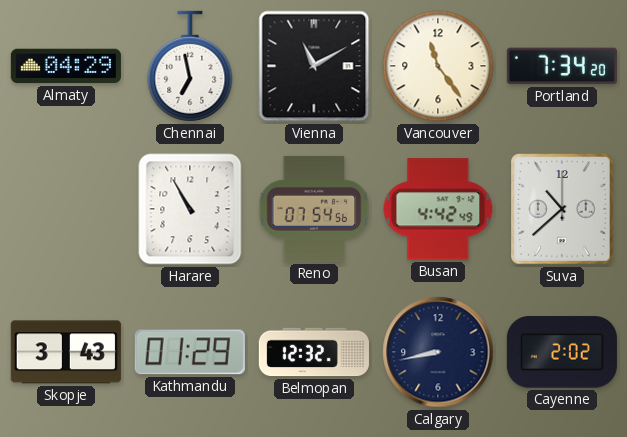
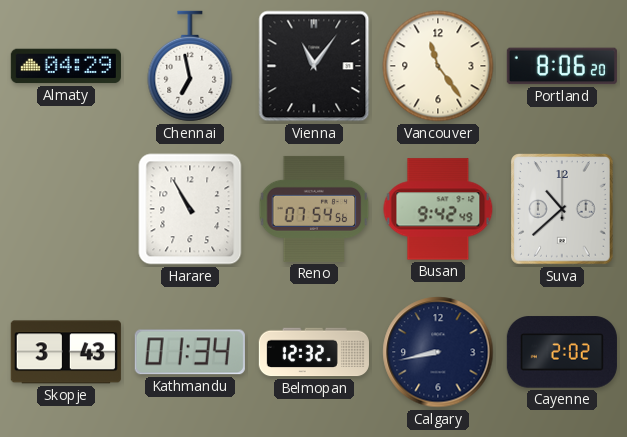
Vienna: 11:10 -> 11:06 (314, 66)
Portland: 7:34 -> 8:06 (562, 66)
Busan: 4:42 -> 9:42 (438, 209)
Kathmandu: 01:29 -> 01:34 (190, 352)
